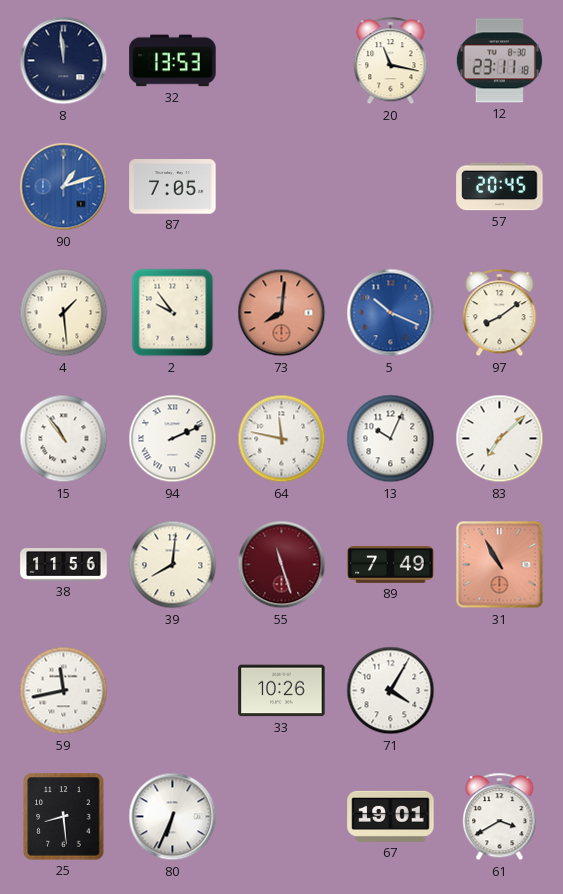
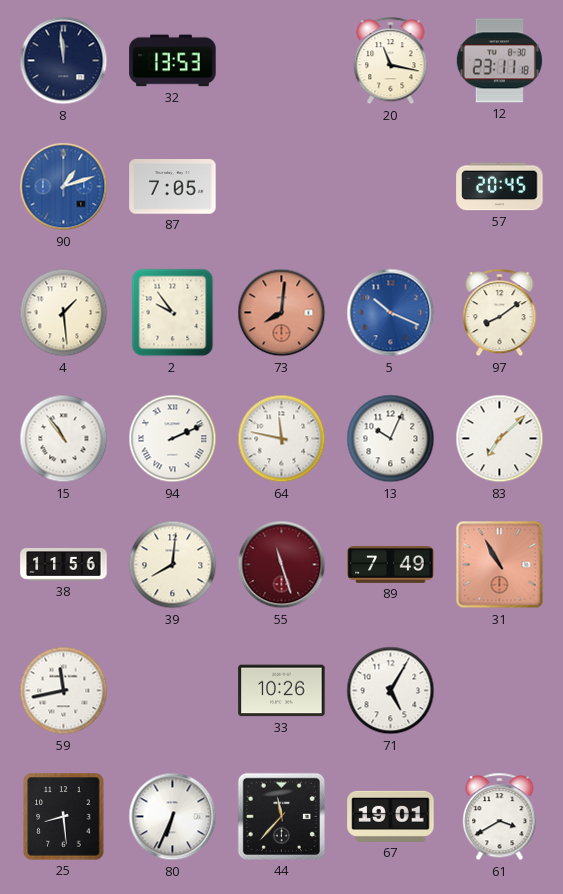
71: 4:05 -> 5:05 (391, 691)
44: none -> 11:37 (281, 816)
